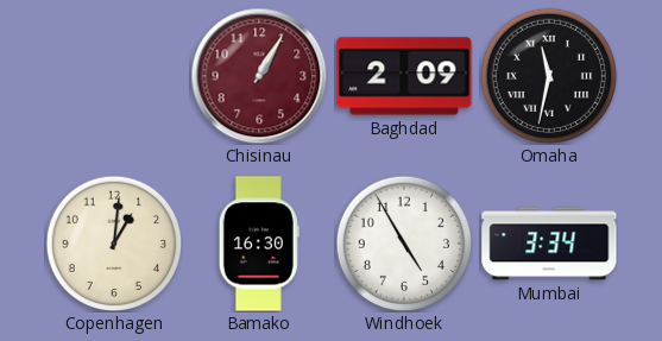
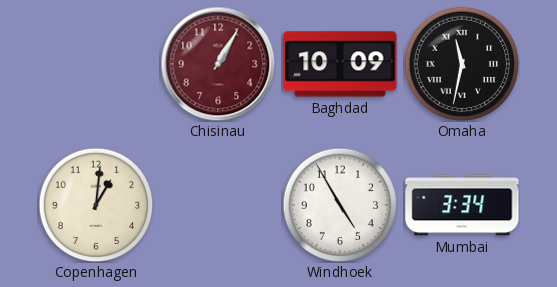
Baghdad: 2:09 -> 10:09 (340, 64)
Bamako: 16:30 -> none (259, 244)
